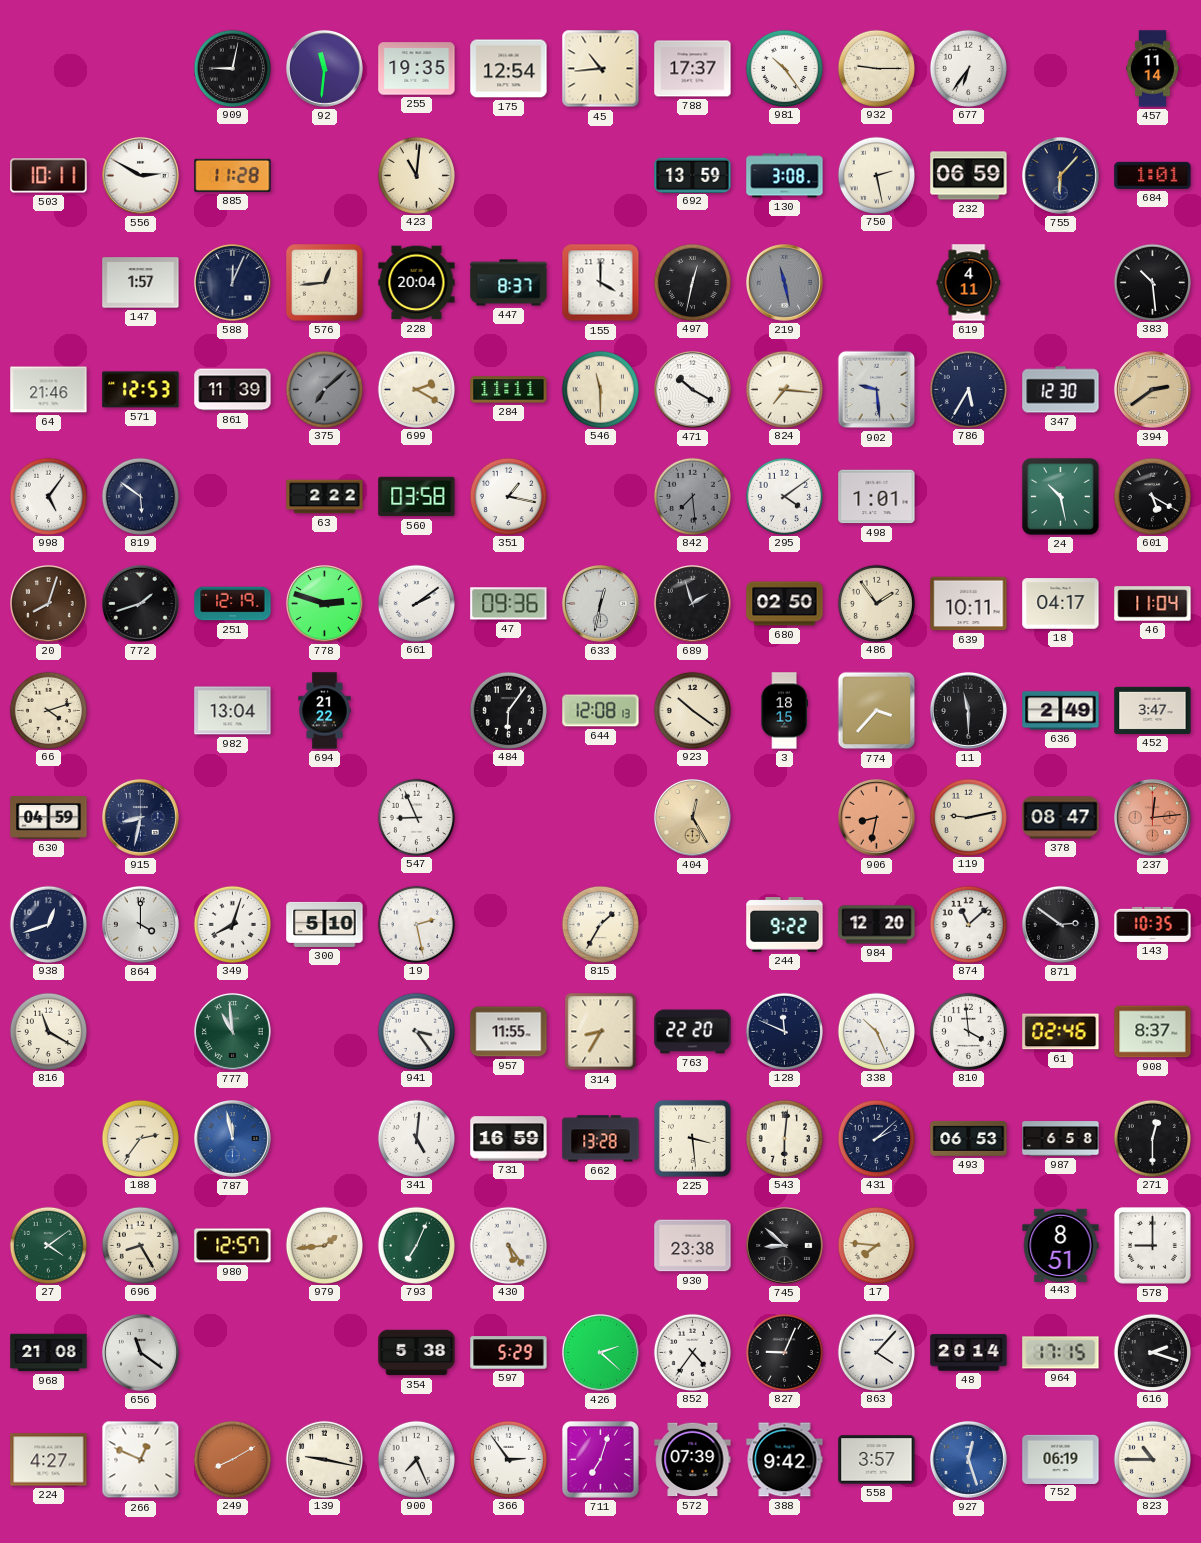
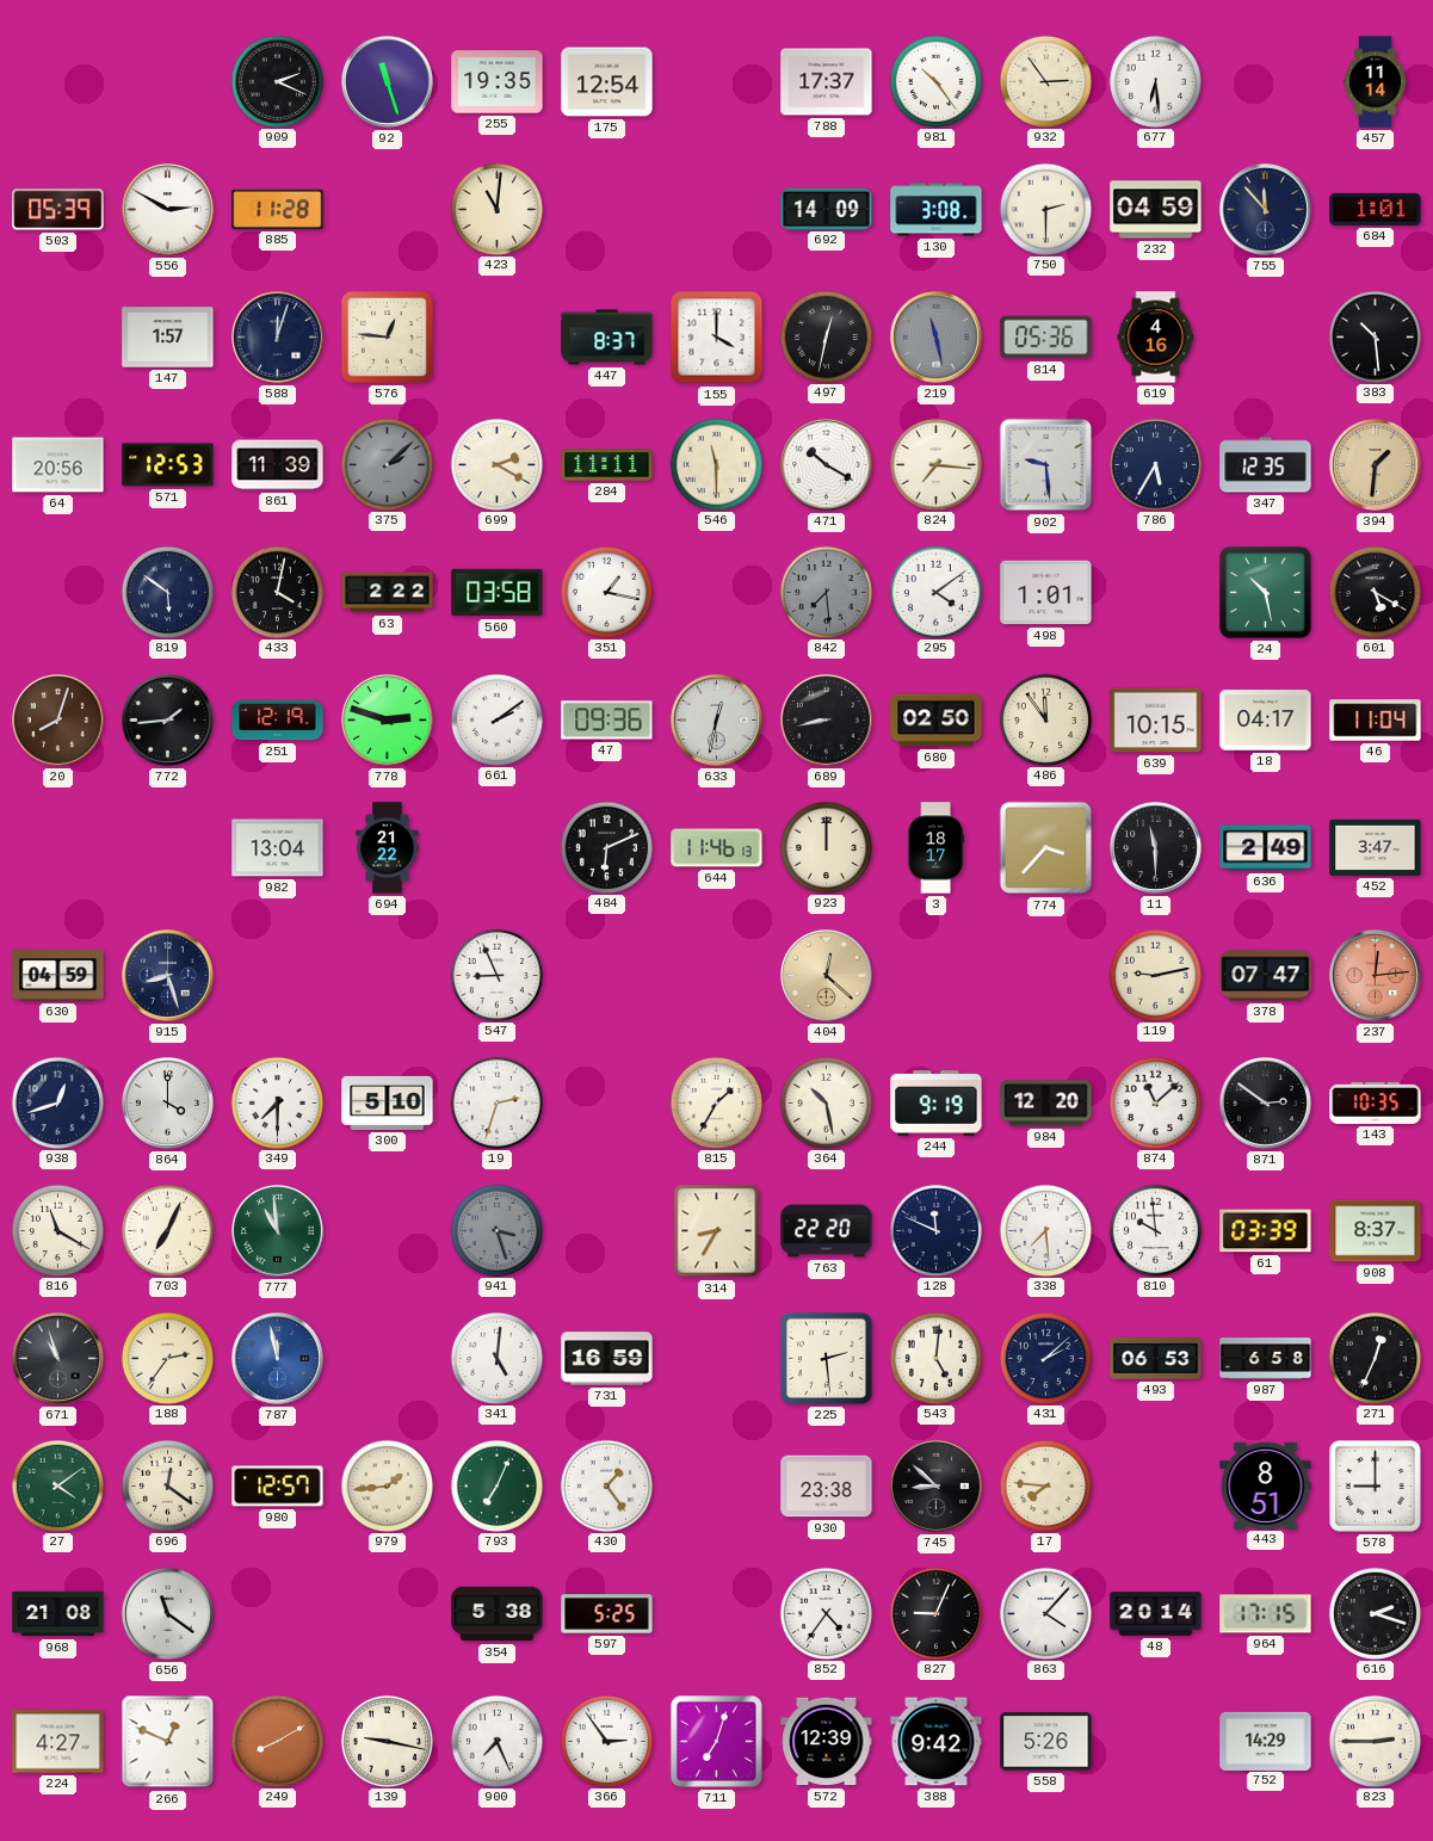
909: 9:02 -> 2:19 (277, 81)
92: 11:31 -> 11:27 (387, 81)
45: 10:44 -> none (601, 69)
932: 9:15 -> 2:54 (1045, 81)
677: 6:36 -> 6:29 (1155, 81)
503: 10:11 -> 05:39 (58, 210)
692: 13:59 -> 14:09 (827, 209)
750: 2:28 -> 2:30 (1045, 209)
232: 06:59 -> 04:59 (1156, 210)
755: 6:07 -> 11:53 (1265, 209)
588: 12:04 -> 12:03 (277, 336)
576: 12:44 -> 12:46 (387, 336)
228: 20:04 -> none (417, 283)
814: none -> 05:36 (1046, 338)
619: 4:11 -> 4:16 (1156, 338)
64: 21:46 -> 20:56 (58, 465)
375: 7:08 -> 2:08 (387, 464)
347: 12:30 -> 12:35 (1266, 465)
394: 2:39 -> 1:31 (1375, 464)
998: 5:06 -> none (48, 496)
433: none -> 4:02 (277, 592)
772: 1:42 -> 1:44 (167, 719)
689: 1:57 -> 8:43 (826, 719)
486: 1:54 -> 11:54 (1045, 719)
639: 10:11 -> 10:15 (1156, 721)
66: 4:12 -> none (48, 710)
484: 6:06 -> 6:11 (606, 847)
644: 12:08 -> 11:46 (717, 848)
923: 10:21 -> 12:00 (826, 847)
3: 18:15 -> 18:17 (935, 848)
915: 8:32 -> 8:27 (167, 975)
404: 12:25 -> 12:22 (826, 975)
906: 8:32 -> none (876, 817)
378: 08:47 -> 07:47 (1266, 976)
349: 8:03 -> 7:30 (277, 1102)
19: 2:28 -> 2:33 (496, 1102)
364: none -> 10:28 (826, 1102)
244: 9:22 -> 9:19 (937, 1104)
703: none -> 7:04 (167, 1230)
941: 3:24 -> 3:27 (496, 1230)
941 dial: white -> grey (496, 1230)
957: 11:55 -> none (509, 1032)
338: 10:26 -> 7:29 (1045, 1230)
810: 3:59 -> 9:59 (1155, 1230)
61: 02:46 -> 03:39 (1266, 1231)
671: none -> 10:57 (57, 1358)
662: 13:28 -> none (601, 1139)
225: 3:29 -> 2:29 (826, 1358)
543: 6:01 -> 5:01 (935, 1358)
271: 12:30 -> 12:34 (1375, 1358)
696: 8:25 -> 12:21 (167, 1485)
430: 5:24 -> 1:24 (606, 1485)
597: 5:29 -> 5:25 (607, 1614)
426: 2:22 -> none (600, 1352)
572: 07:39 -> 12:39 (827, 1742)
558: 3:57 -> 5:26 (1046, 1742)
927: 12:27 -> none (968, 1459)
752: 06:19 -> 14:29 (1266, 1741)
823: 10:45 -> 2:45 (1375, 1741)
